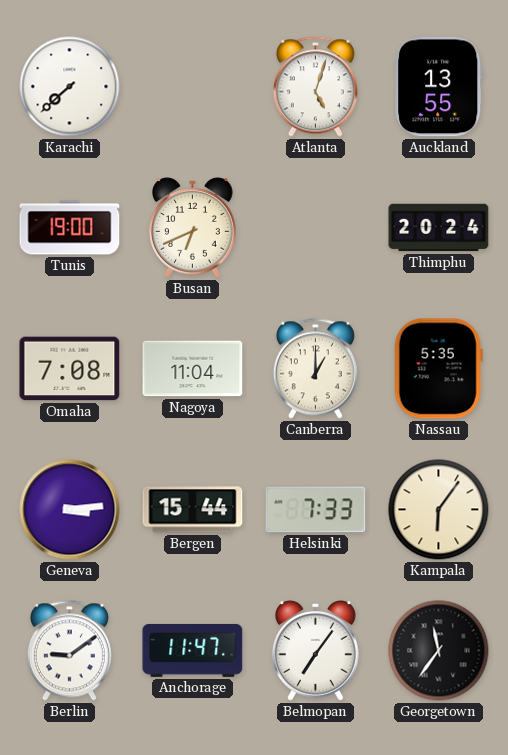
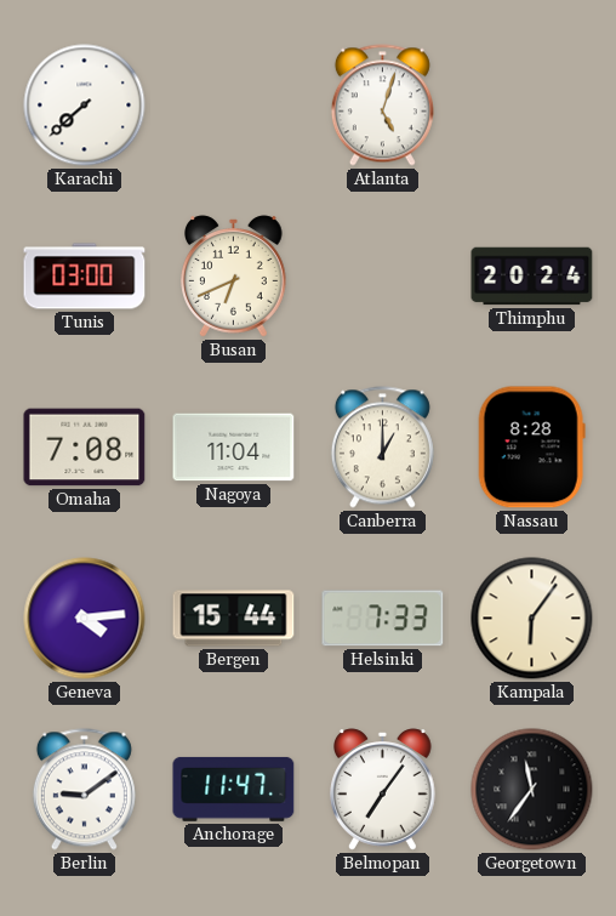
Auckland: 13:55 -> none (439, 87)
Tunis: 19:00 -> 03:00 (85, 277)
Nassau: 5:35 -> 8:28 (531, 448)
Geneva: 3:14 -> 4:14 (85, 619)
